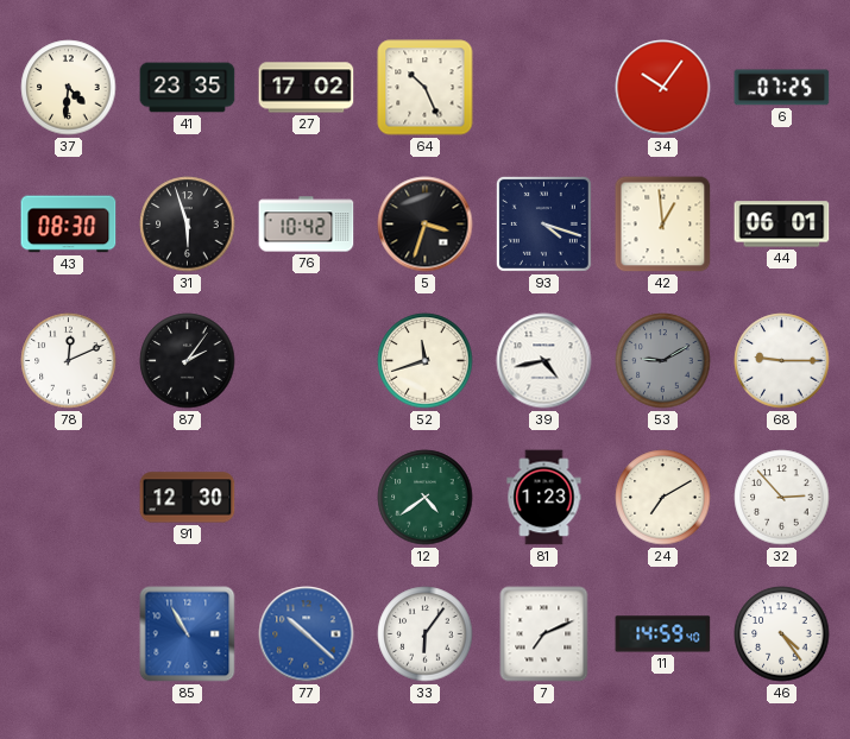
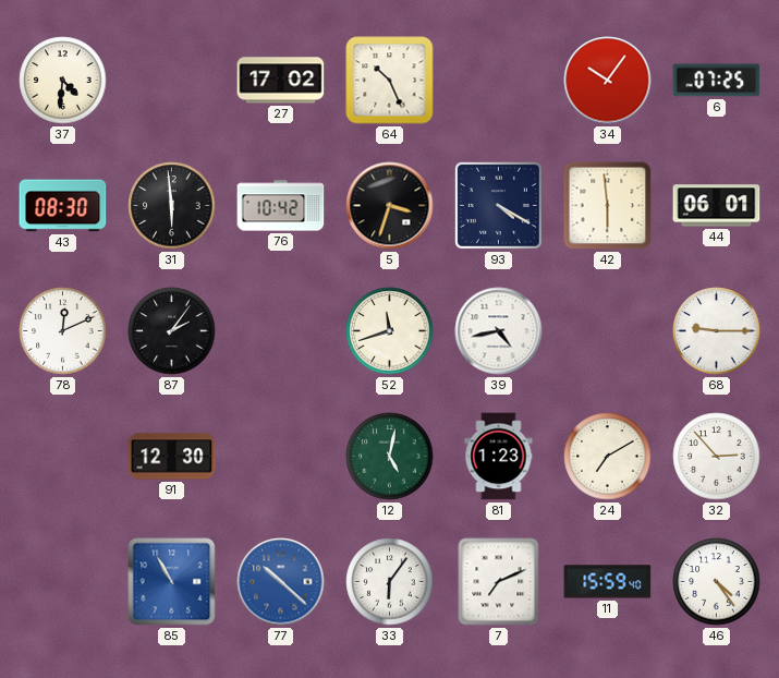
41: 23:35 -> none (188, 88)
31: 5:57 -> 5:59 (172, 206)
93: 4:18 -> 4:20 (498, 205)
42: 12:59 -> 5:59 (608, 206)
53: 9:10 -> none (663, 361)
12: 4:39 -> 5:02 (390, 457)
11: 14:59 -> 15:59 (608, 582)
